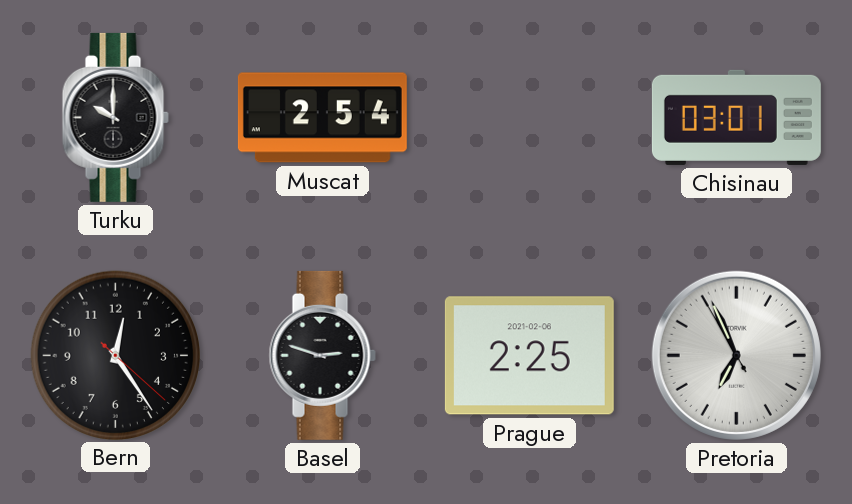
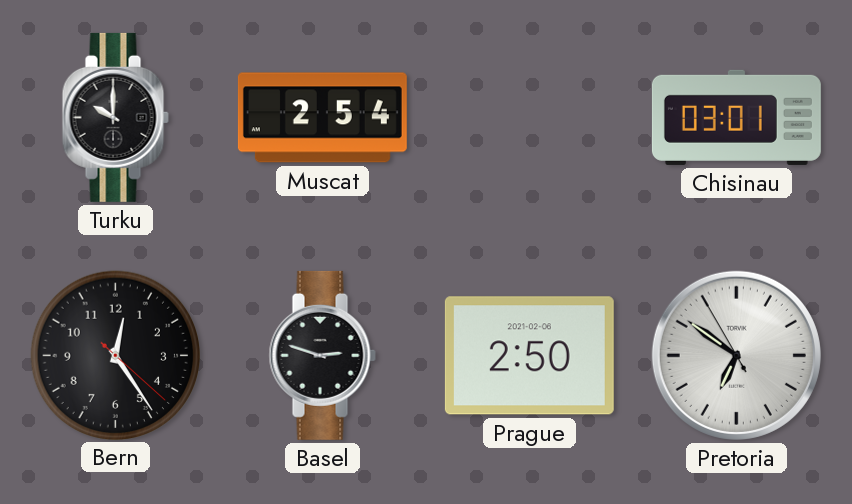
Prague: 2:25 -> 2:50 (529, 356)
Pretoria: 6:55 -> 6:50 (736, 355)
